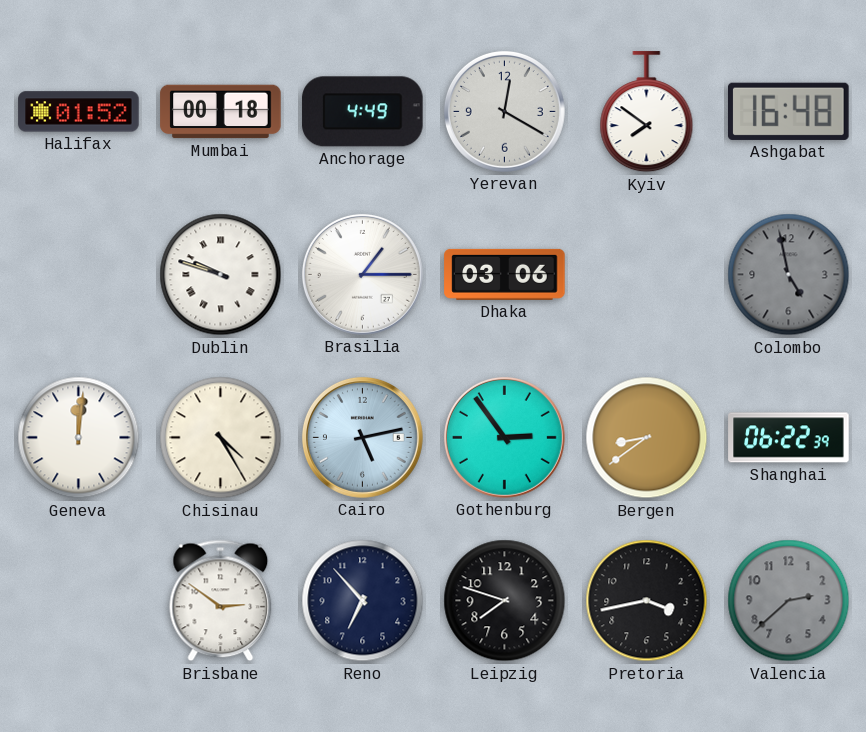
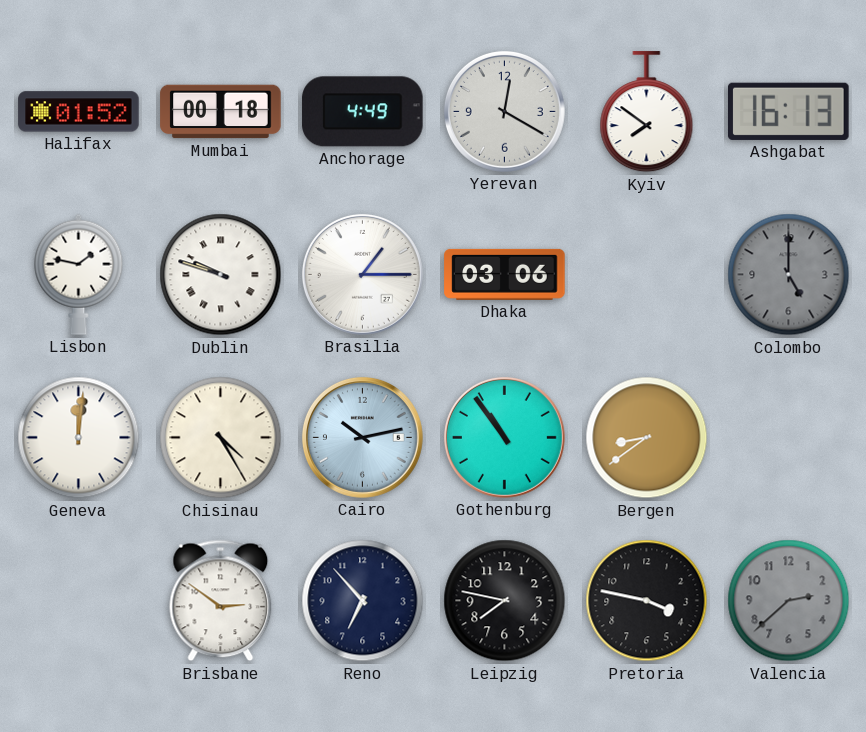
Ashgabat: 16:48 -> 16:13 (789, 111)
Lisbon: none -> 1:47 (79, 274)
Colombo: 4:58 -> 5:00 (789, 275)
Cairo: 5:13 -> 10:13 (362, 437)
Gothenburg: 2:54 -> 10:54 (504, 437)
Shanghai: 06:22 -> none (789, 438)
Leipzig: 7:48 -> 7:47 (505, 601)
Pretoria: 3:43 -> 3:47 (647, 601)
